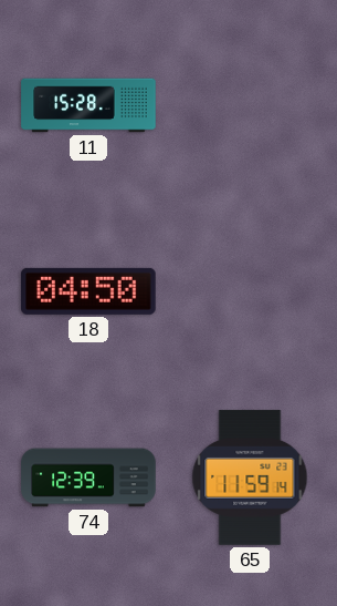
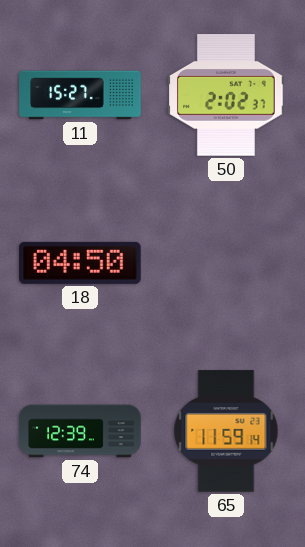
11: 15:28 -> 15:27 (80, 95)
50: none -> 2:02 (226, 95)
